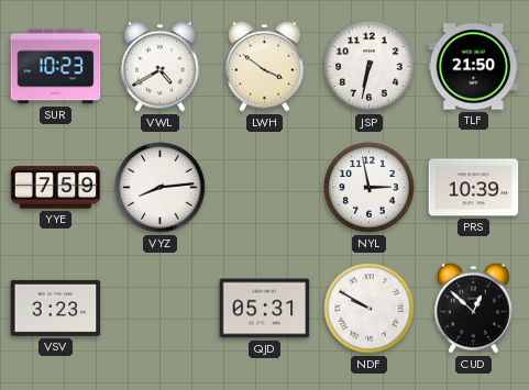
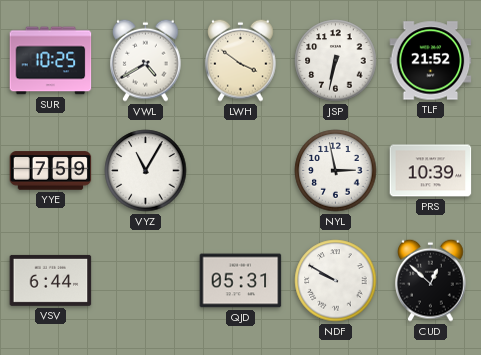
SUR: 10:23 -> 10:25 (51, 61)
TLF: 21:50 -> 21:52 (431, 61)
VYZ: 8:14 -> 11:05 (146, 171)
VSV: 3:23 -> 6:44 (51, 280)
